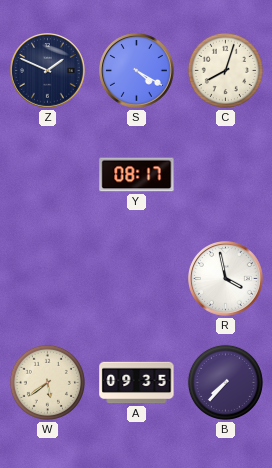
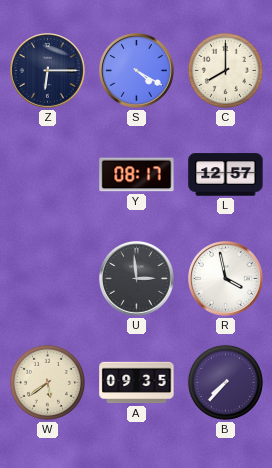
Z: 1:49 -> 6:15 (48, 71)
C: 8:03 -> 8:00 (225, 70)
L: none -> 12:57 (226, 175)
U: none -> 2:59 (137, 279)
